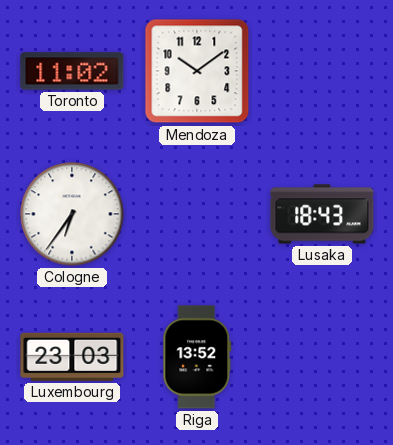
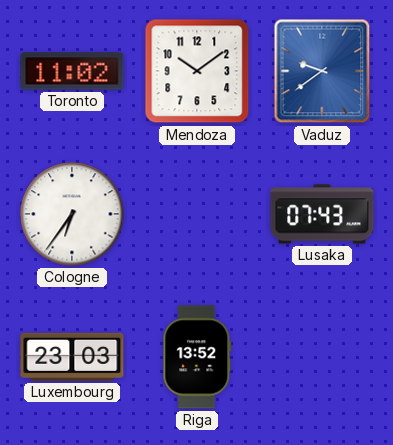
Vaduz: none -> 9:39 (322, 71)
Lusaka: 18:43 -> 07:43 (322, 214)
